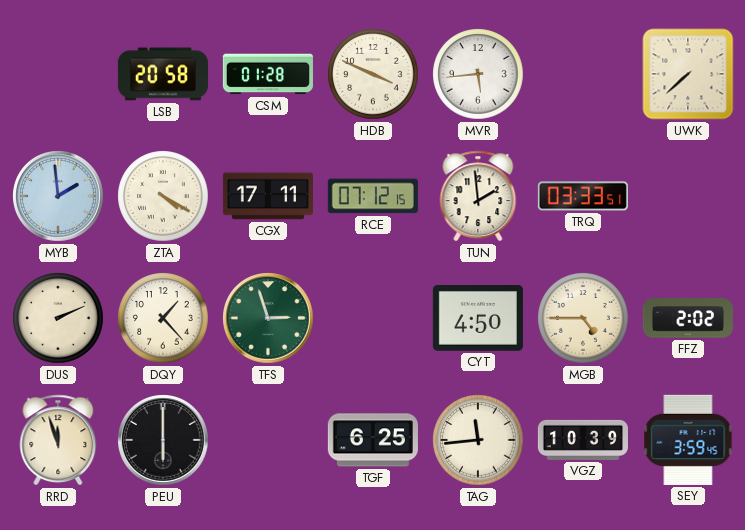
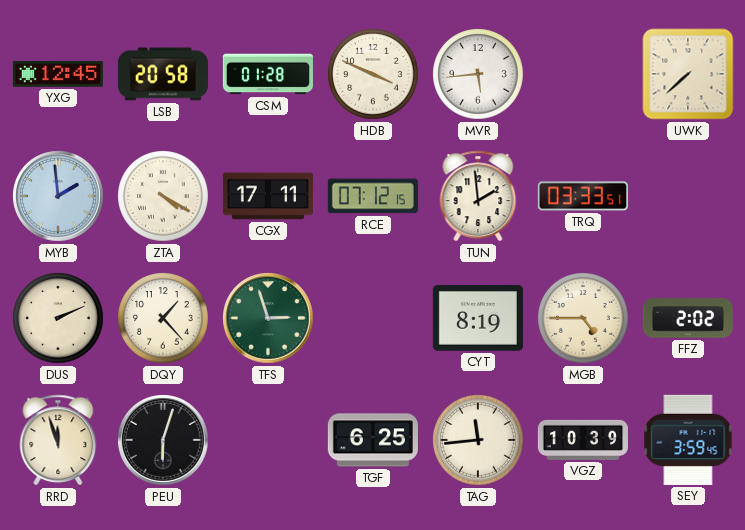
YXG: none -> 12:45 (58, 75)
CYT: 4:50 -> 8:19 (478, 319)
PEU: 6:00 -> 6:03 (163, 440)
